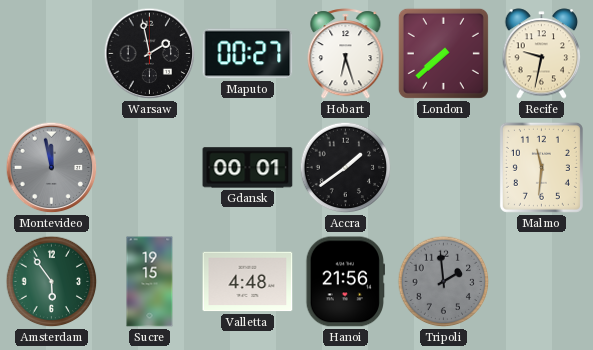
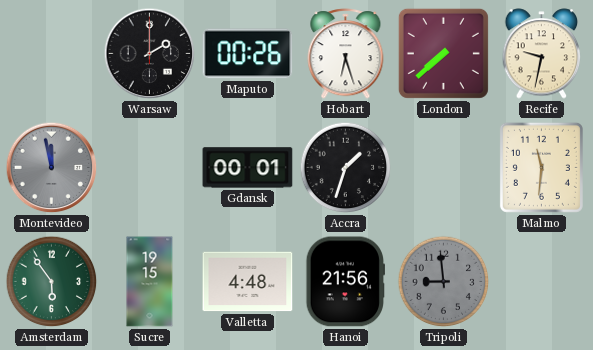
Warsaw: 1:58 -> 2:00 (150, 54)
Maputo: 00:27 -> 00:26 (248, 54)
Accra: 1:39 -> 1:33 (346, 168)
Tripoli: 1:59 -> 8:59 (444, 282)
